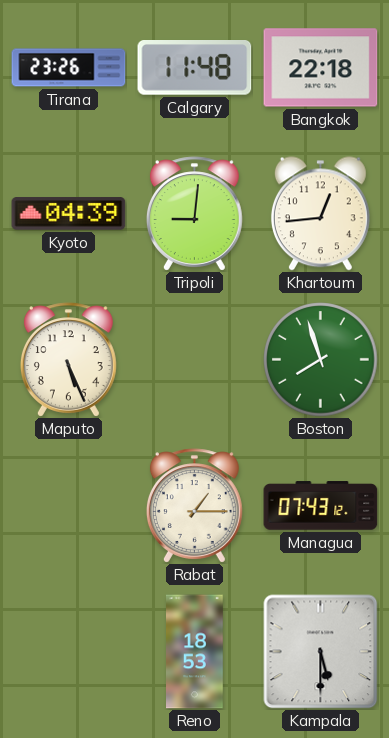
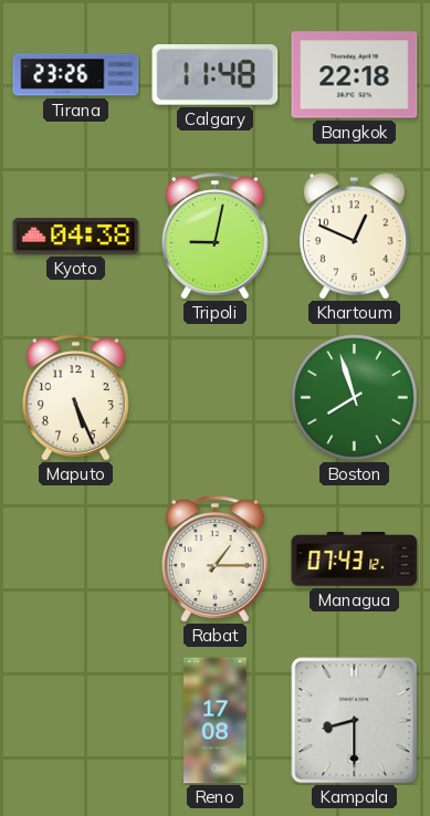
Kyoto: 04:39 -> 04:38 (76, 237)
Tripoli: 9:01 -> 9:02 (214, 237)
Khartoum: 12:44 -> 12:49 (354, 237)
Reno: 18:53 -> 17:08 (216, 721)
Kampala: 5:30 -> 8:30 (355, 721)
